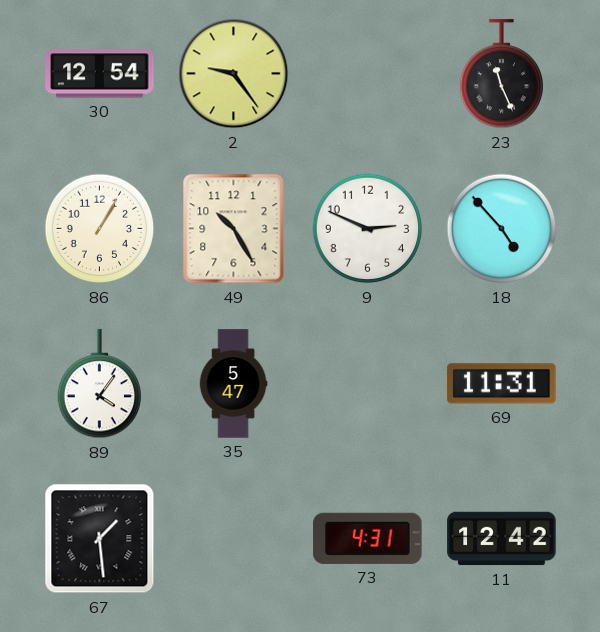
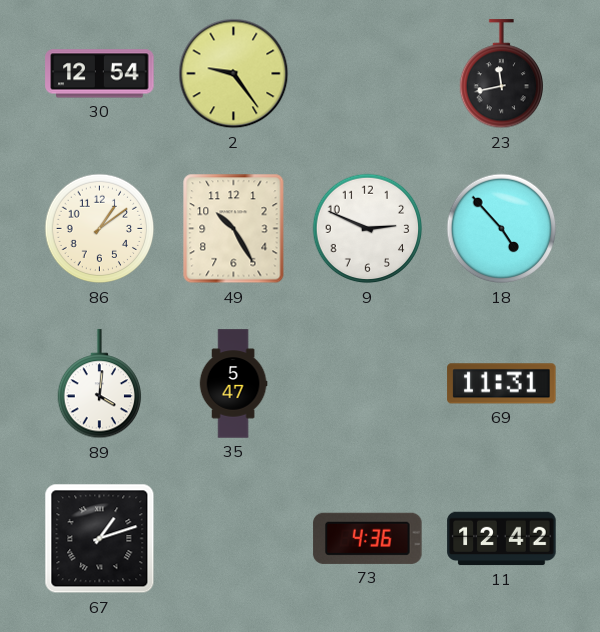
23: 11:26 -> 11:43 (502, 74)
86: 1:05 -> 1:09 (100, 229)
89: 4:06 -> 4:01 (100, 384)
67: 1:29 -> 1:12 (100, 539)
73: 4:31 -> 4:36 (368, 538)
